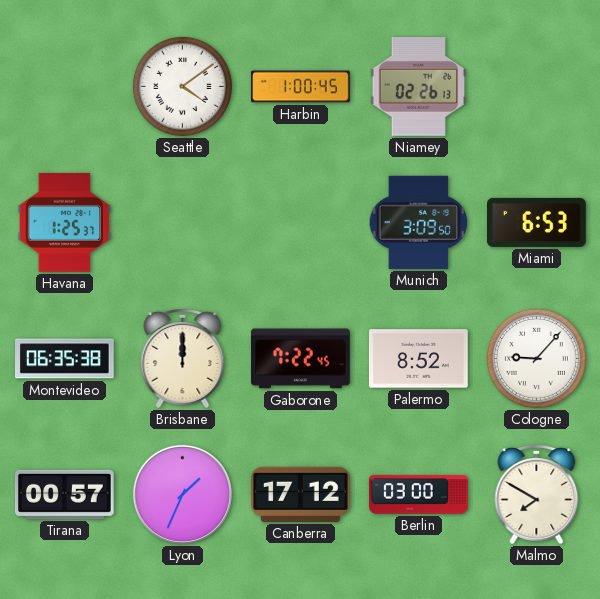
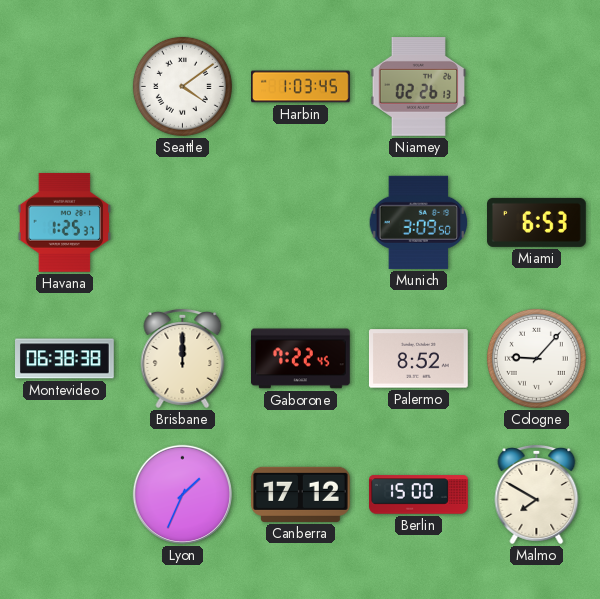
Harbin: 1:00 -> 1:03 (301, 87)
Montevideo: 06:35 -> 06:38 (65, 359)
Tirana: 00:57 -> none (65, 494)
Berlin: 03:00 -> 15:00 (419, 495)
